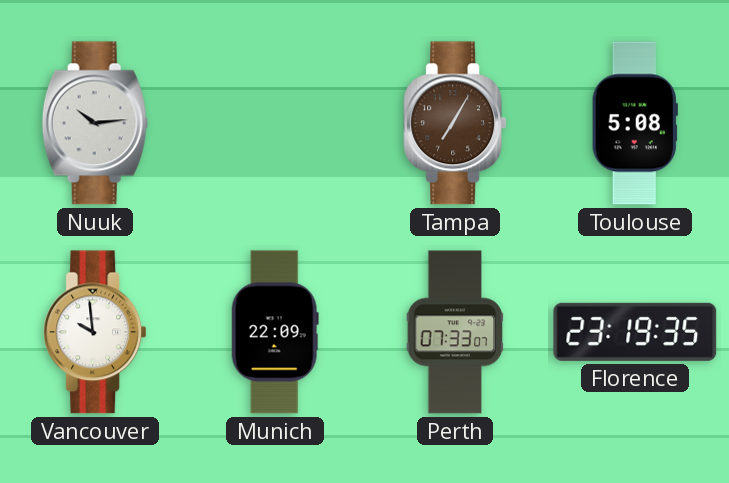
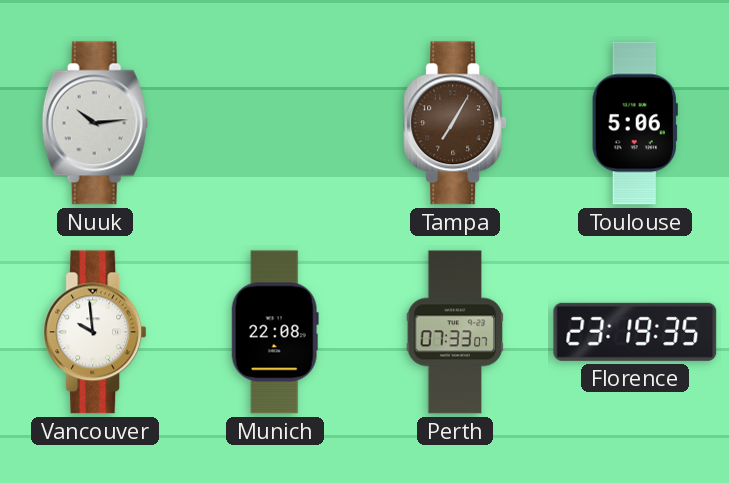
Toulouse: 5:08 -> 5:06 (635, 123)
Munich: 22:09 -> 22:08 (275, 332)
